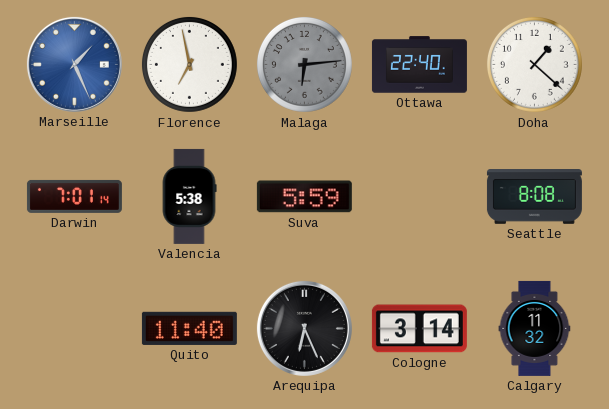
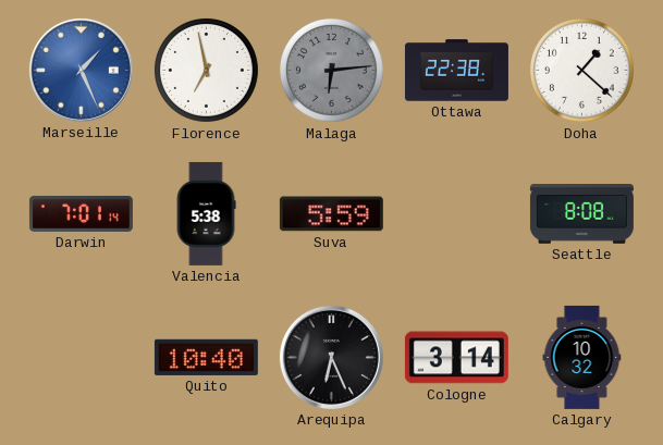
Ottawa: 22:40 -> 22:38 (456, 71)
Quito: 11:40 -> 10:40 (206, 357)
Calgary: 11:32 -> 10:32 (582, 357)
